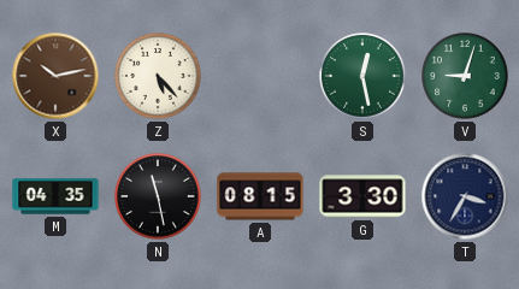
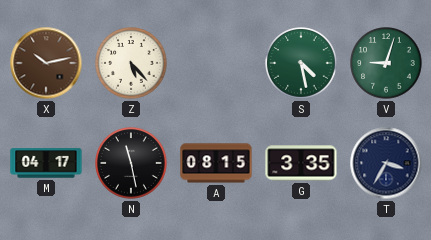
S: 12:28 -> 4:28 (301, 63)
M: 04:35 -> 04:17 (46, 163)
G: 3:30 -> 3:35 (301, 163)
